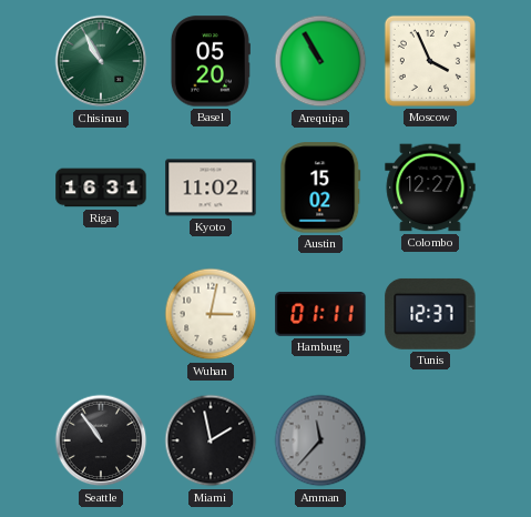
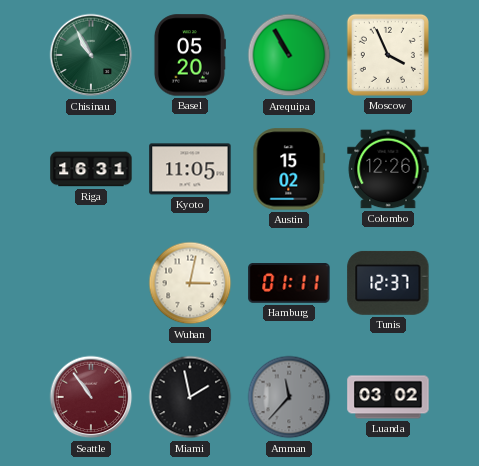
Kyoto: 11:02 -> 11:05 (190, 169)
Colombo: 12:27 -> 12:26 (388, 169)
Seattle dial: black -> burgundy (91, 397)
Luanda: none -> 03:02 (388, 397)
